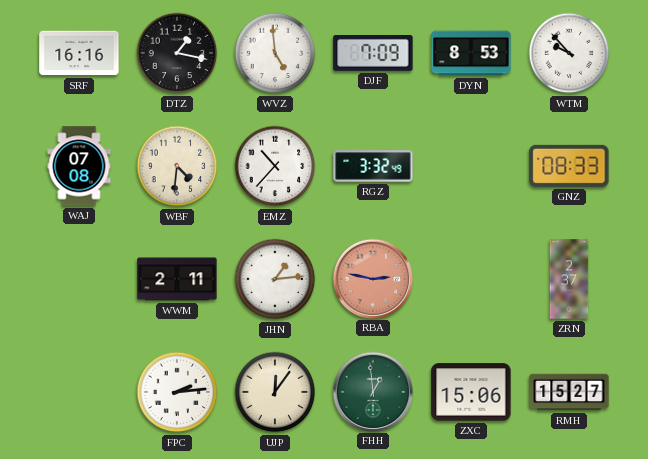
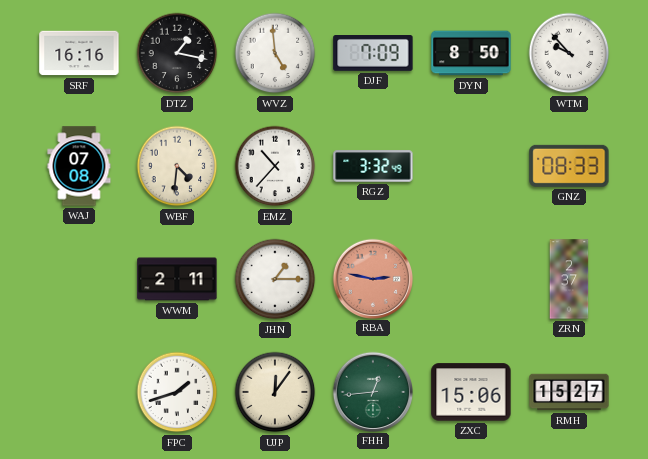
DYN: 8:53 -> 8:50 (471, 53)
JHN: 1:14 -> 1:15 (275, 279)
FPC: 2:14 -> 1:42 (177, 392)
FHH: 12:59 -> 12:44 (372, 391)
